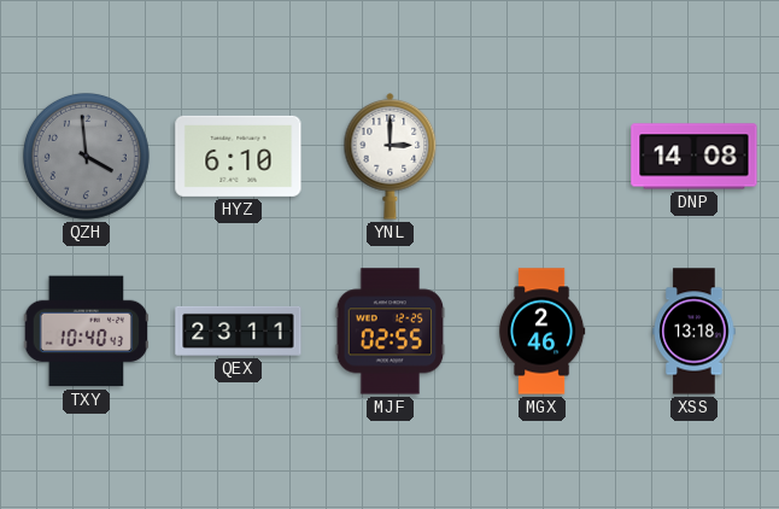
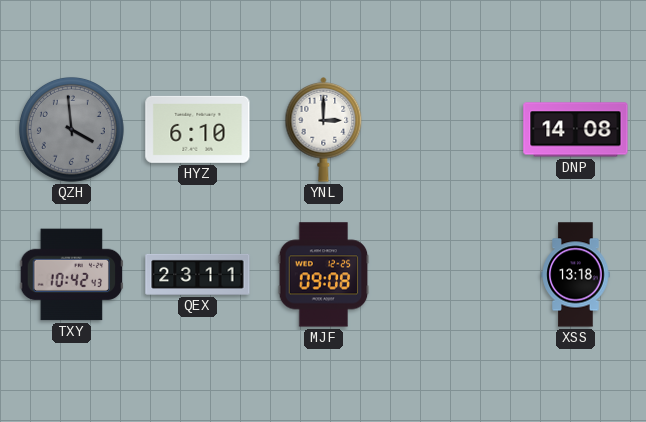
TXY: 10:40 -> 10:42 (72, 275)
MJF: 02:55 -> 09:08 (324, 275)
MGX: 2:46 -> none (541, 332)
